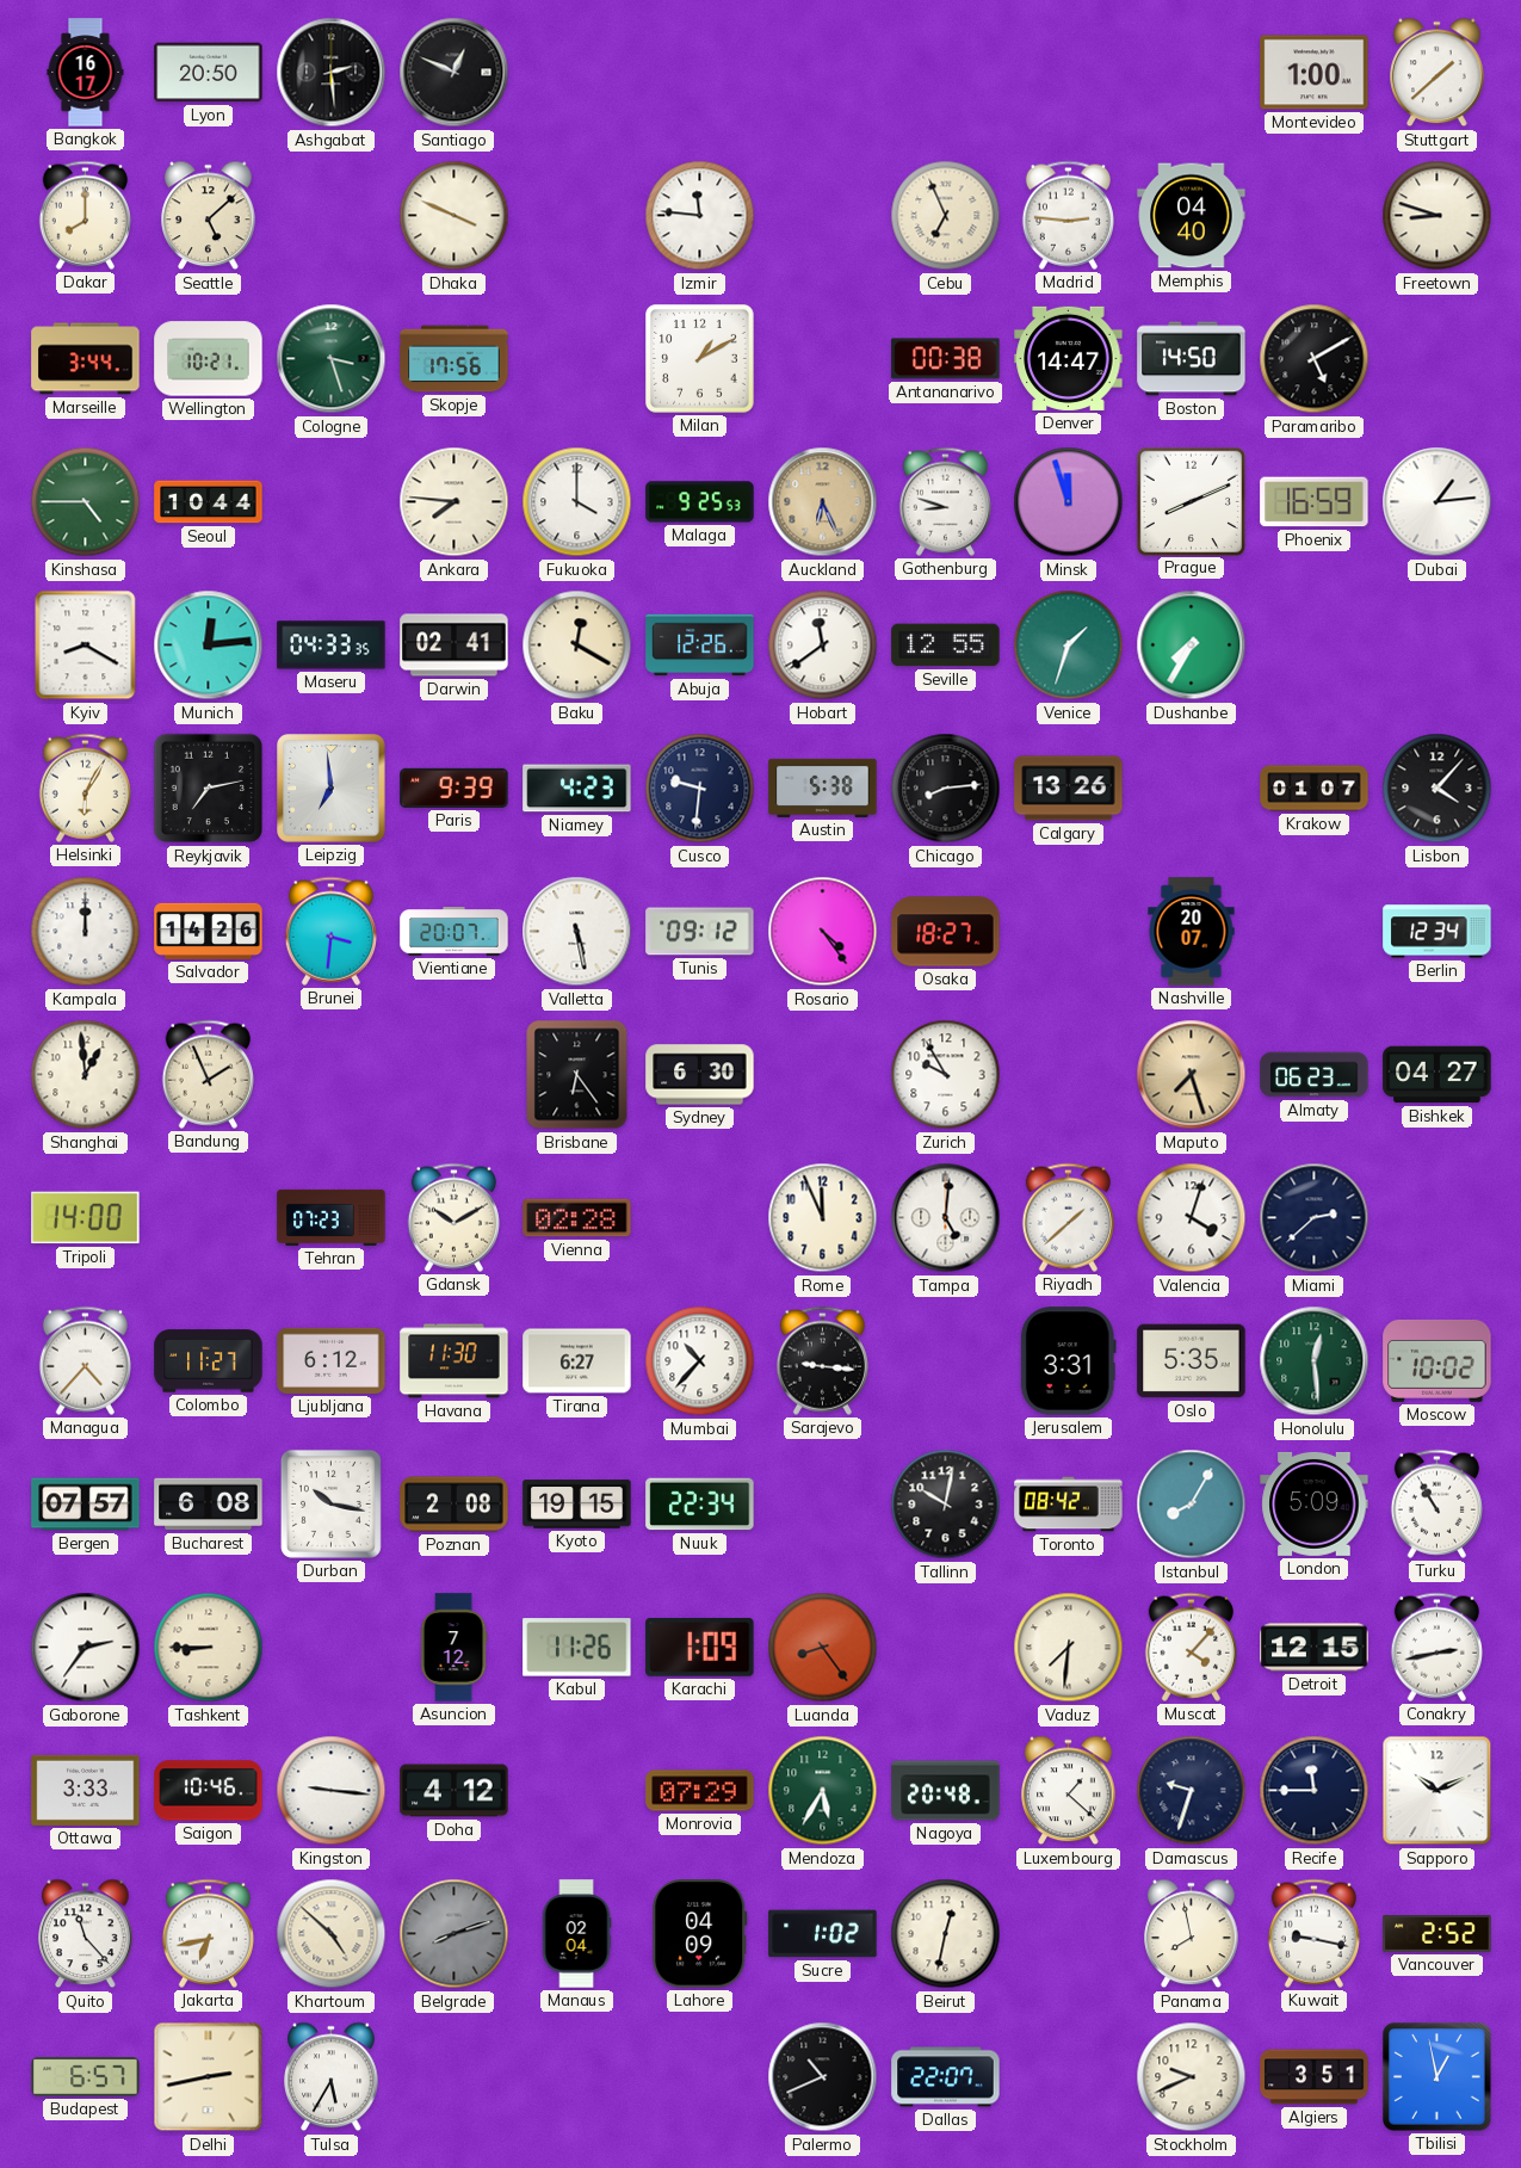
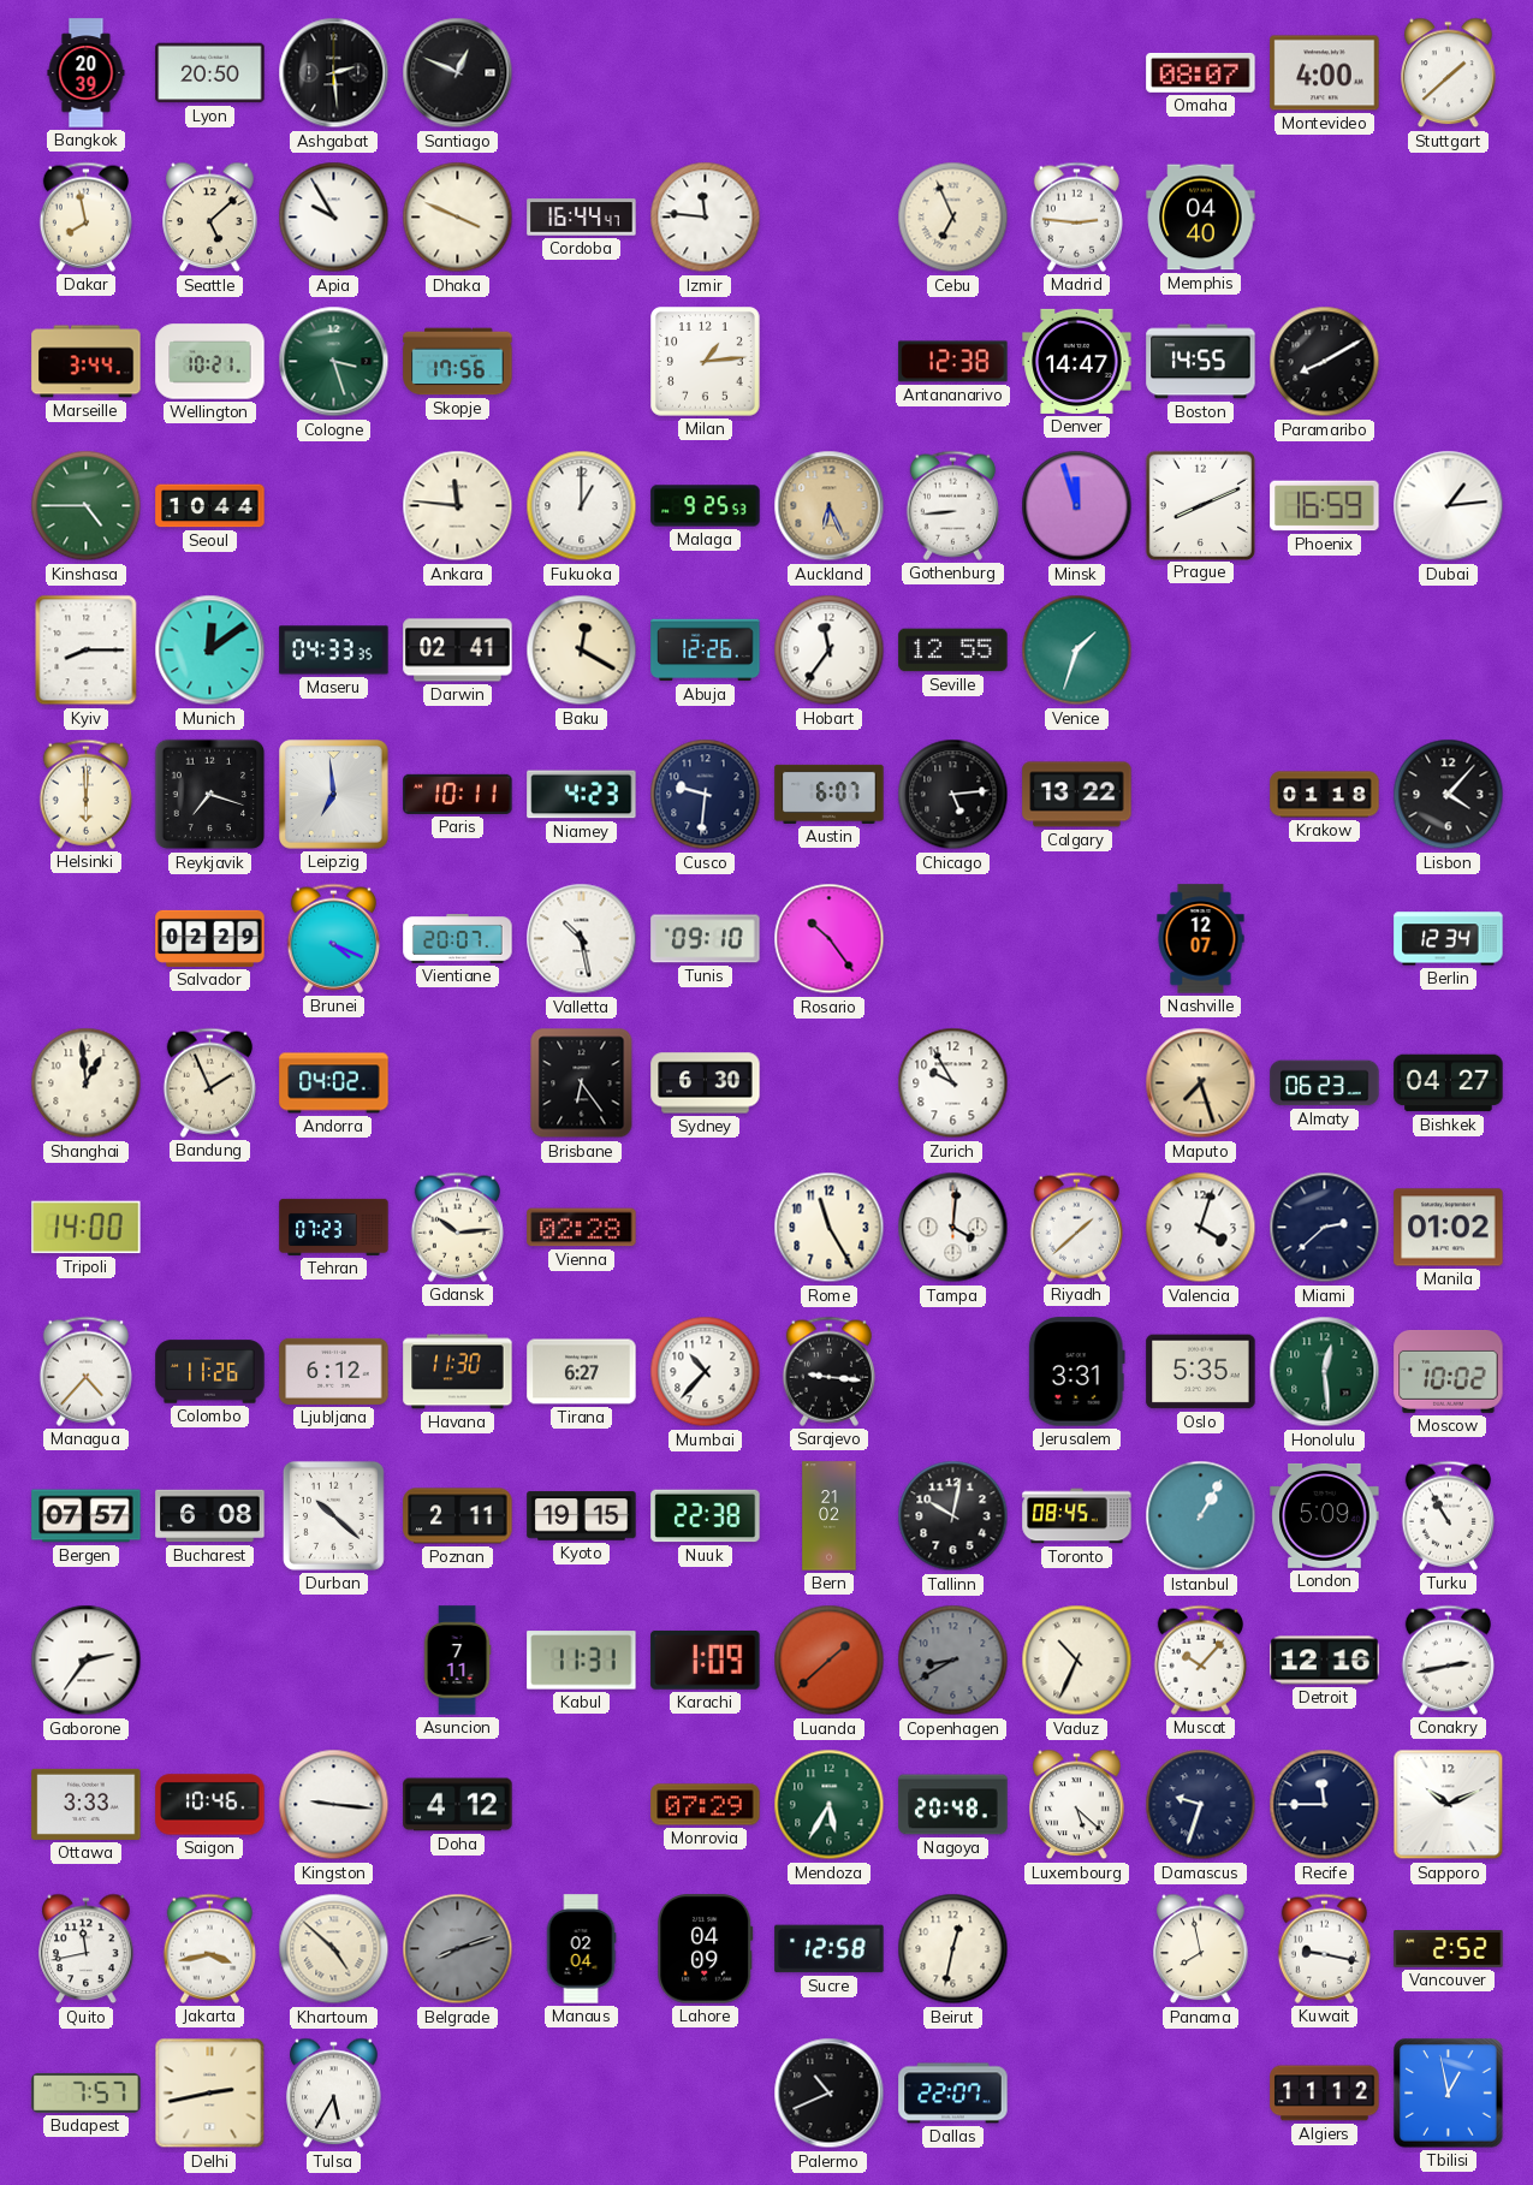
Bangkok: 16:17 -> 20:39 (87, 73)
Omaha: none -> 08:07 (1201, 72)
Montevideo: 1:00 -> 4:00 (1325, 73)
Dakar: 8:00 -> 7:58 (85, 216)
Apia: none -> 9:55 (334, 218)
Cordoba: none -> 16:44 (582, 218)
Freetown: 8:48 -> none (1437, 216)
Milan: 1:10 -> 1:14 (706, 362)
Antananarivo: 00:38 -> 12:38 (953, 362)
Boston: 14:50 -> 14:55 (1201, 362)
Paramaribo: 5:10 -> 8:10 (1325, 362)
Ankara: 7:46 -> 11:46 (458, 506)
Fukuoka: 4:00 -> 1:00 (582, 506)
Gothenburg: 8:48 -> 8:44 (952, 505)
Kyiv: 8:20 -> 8:15 (87, 651)
Munich: 12:14 -> 12:09 (210, 651)
Hobart: 11:39 -> 11:36 (830, 651)
Dushanbe: 7:35 -> none (1192, 646)
Helsinki: 6:05 -> 6:00 (85, 794)
Reykjavik: 7:13 -> 7:18 (210, 795)
Paris: 9:39 -> 10:11 (458, 794)
Austin: 5:38 -> 6:07 (830, 794)
Chicago: 8:14 -> 5:14 (953, 795)
Calgary: 13:26 -> 13:22 (1077, 795)
Krakow: 01:07 -> 01:18 (1325, 795)
Kampala: 12:00 -> none (86, 932)
Salvador: 14:26 -> 02:29 (210, 938)
Brunei: 3:31 -> 4:19 (333, 938)
Valletta: 5:28 -> 10:28 (582, 939)
Tunis: 09:12 -> 09:10 (706, 939)
Rosario: 4:24 -> 10:24 (830, 939)
Osaka: 18:27 -> none (946, 932)
Nashville: 20:07 -> 12:07 (1201, 939)
Andorra: none -> 04:02 (334, 1083)
Gdansk: 10:10 -> 10:14 (457, 1227)
Rome: 11:56 -> 11:25 (830, 1228)
Tampa: 5:01 -> 4:01 (953, 1228)
Manila: none -> 01:02 (1449, 1228)
Colombo: 11:27 -> 11:26 (210, 1372)
Durban: 10:17 -> 10:22 (333, 1515)
Poznan: 2:08 -> 2:11 (458, 1516)
Nuuk: 22:34 -> 22:38 (706, 1516)
Bern: none -> 21:02 (830, 1516)
Toronto: 08:42 -> 08:45 (1077, 1516)
Istanbul: 8:05 -> 1:05 (1201, 1516)
Tashkent: 8:45 -> none (209, 1648)
Asuncion: 7:12 -> 7:11 (457, 1661)
Kabul: 11:26 -> 11:31 (582, 1661)
Luanda: 8:24 -> 1:38 (830, 1661)
Copenhagen: none -> 8:40 (953, 1661)
Vaduz: 7:31 -> 10:34 (1077, 1661)
Muscat: 4:07 -> 10:07 (1200, 1659)
Detroit: 12:15 -> 12:16 (1325, 1661)
Luxembourg: 1:22 -> 5:22 (1077, 1805)
Quito: 11:23 -> 11:43 (87, 1949)
Jakarta: 6:43 -> 3:43 (209, 1948)
Sucre: 1:02 -> 12:58 (830, 1949)
Budapest: 6:57 -> 7:57 (87, 2092)
Stockholm: 9:41 -> none (1192, 2077)
Algiers: 3:51 -> 11:12 (1325, 2094)
